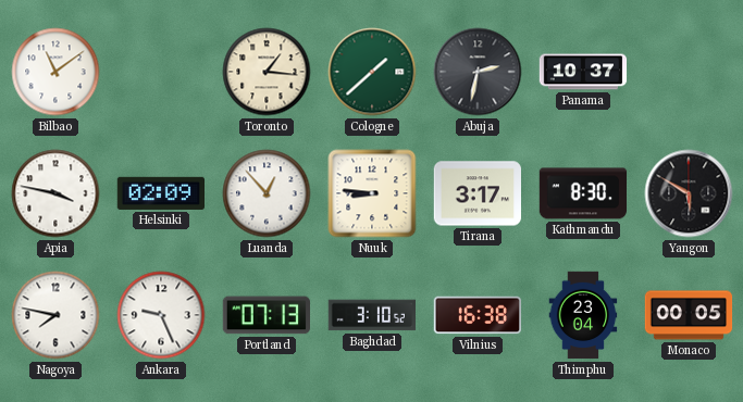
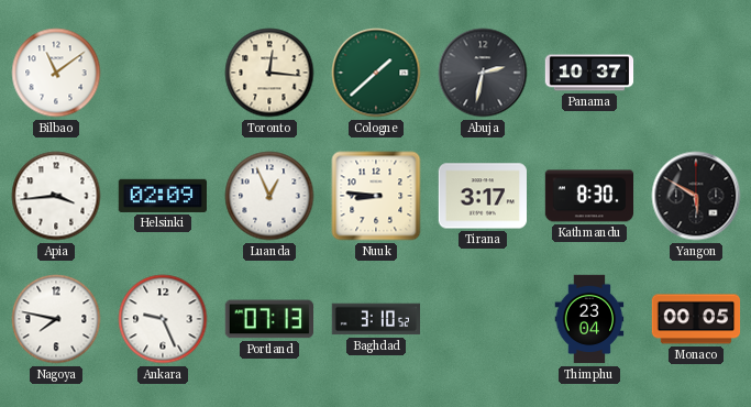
Toronto: 1:16 -> 12:16 (269, 73)
Apia: 3:47 -> 3:44 (56, 196)
Luanda: 12:53 -> 12:56 (269, 196)
Vilnius: 16:38 -> none (476, 315)
